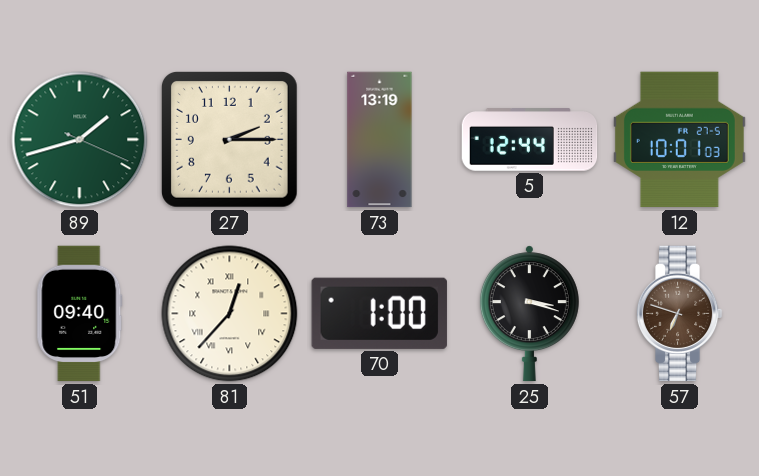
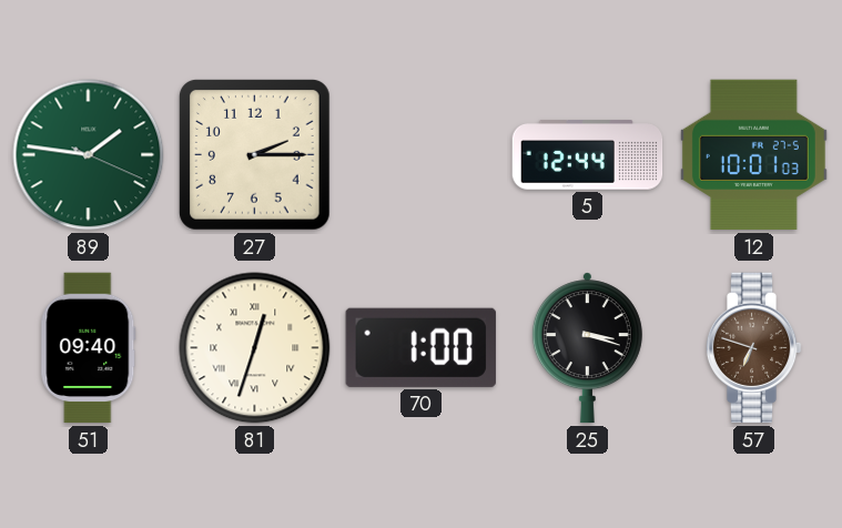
89: 1:42 -> 1:46 (89, 155)
73: 13:19 -> none (380, 140)
81: 12:37 -> 12:33 (255, 348)
